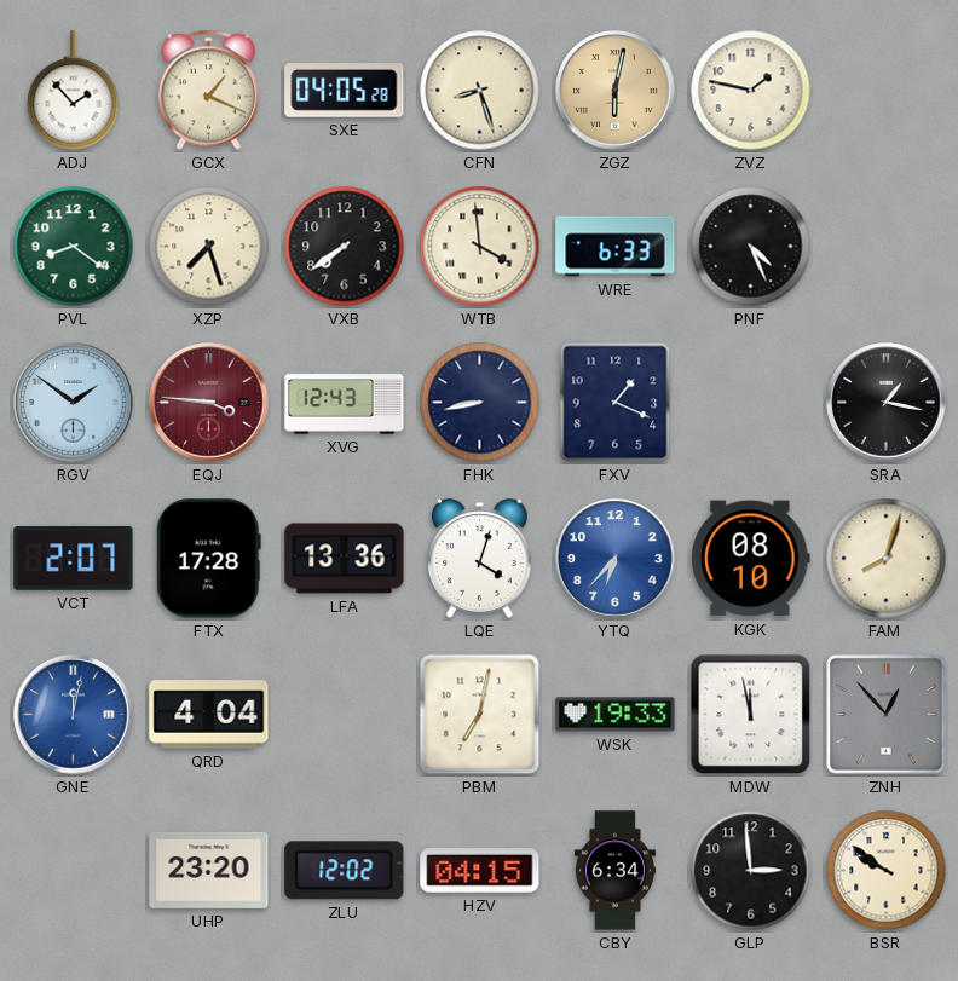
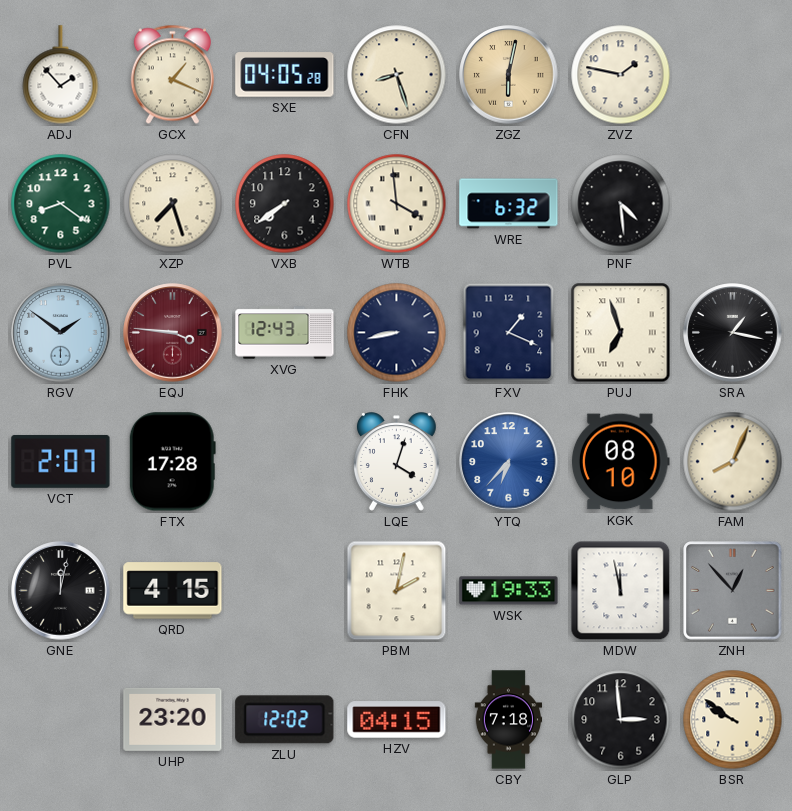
WRE: 6:33 -> 6:32 (509, 204)
PNF: 4:26 -> 4:29 (621, 204)
PUJ: none -> 6:57 (621, 333)
LFA: 13:36 -> none (345, 559)
FAM: 8:03 -> 8:04 (733, 462)
GNE dial: blue -> black (61, 591)
QRD: 4:04 -> 4:15 (173, 591)
PBM: 7:02 -> 2:02 (397, 591)
CBY: 6:34 -> 7:18 (509, 720)
